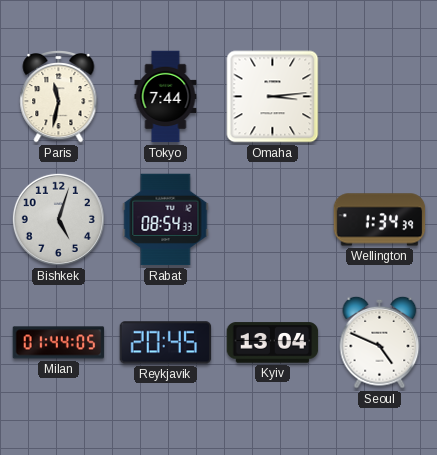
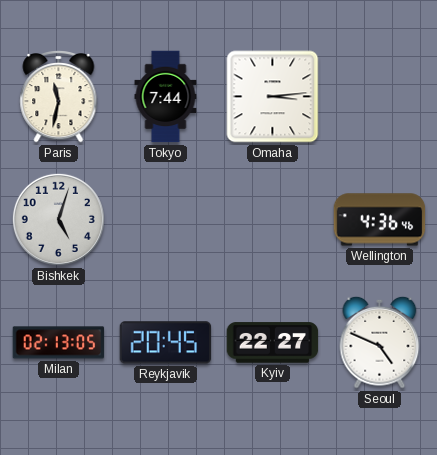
Rabat: 08:54 -> none (166, 220)
Wellington: 1:34 -> 4:36 (380, 220)
Milan: 01:44 -> 02:13 (59, 343)
Kyiv: 13:04 -> 22:27 (273, 343)
